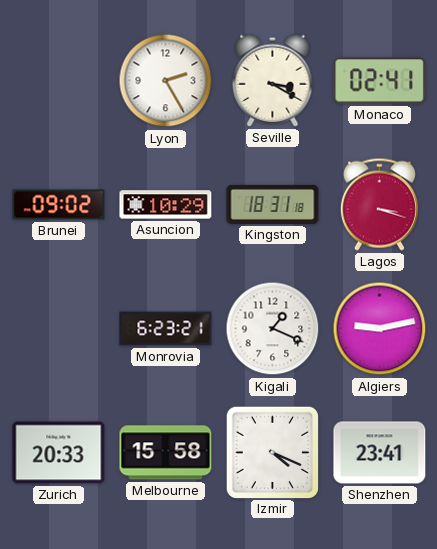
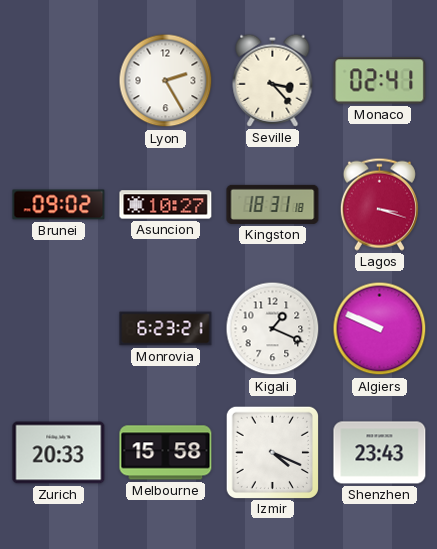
Seville: 3:20 -> 3:23 (273, 80)
Asuncion: 10:29 -> 10:27 (166, 205)
Algiers: 9:13 -> 9:49 (380, 329)
Shenzhen: 23:41 -> 23:43 (380, 453)
